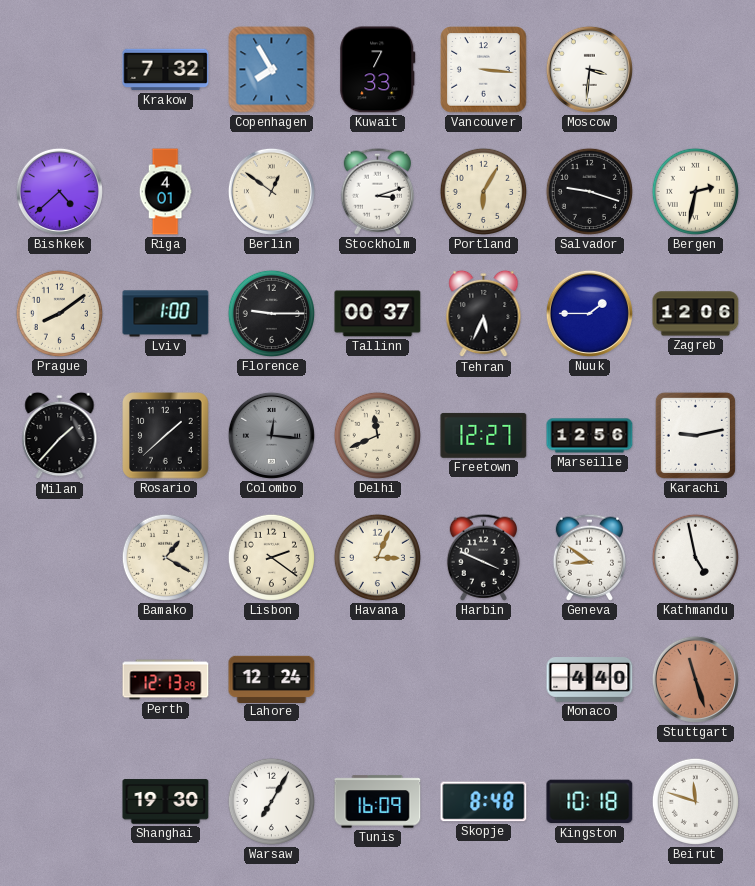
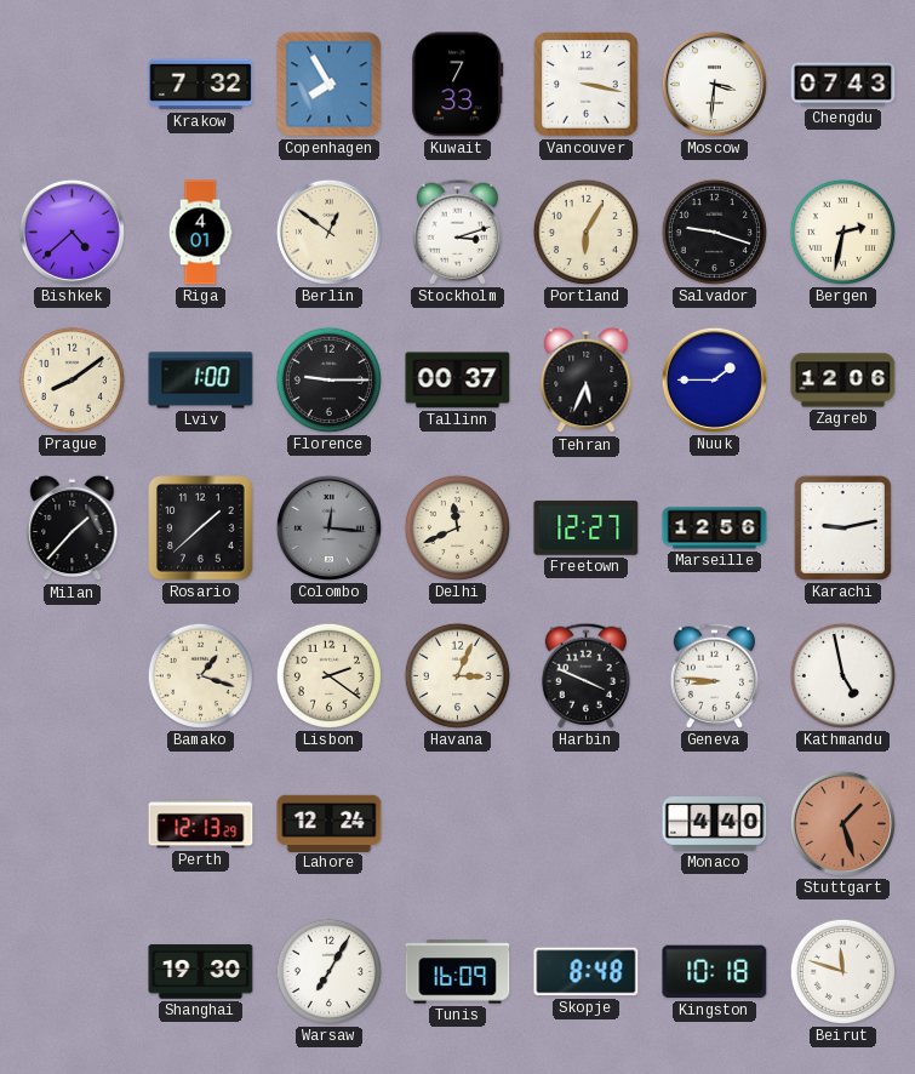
Vancouver: 3:16 -> 3:17 (587, 85)
Chengdu: none -> 07:43 (843, 85)
Bamako: 1:20 -> 1:18 (200, 675)
Geneva: 8:51 -> 8:46 (714, 675)
Stuttgart: 11:27 -> 1:27 (842, 823)
